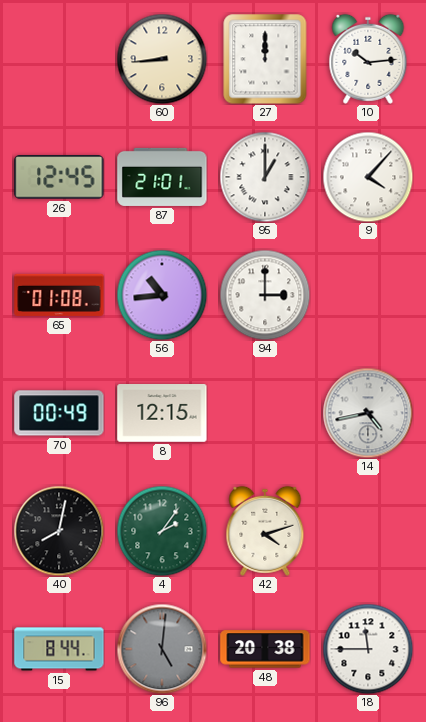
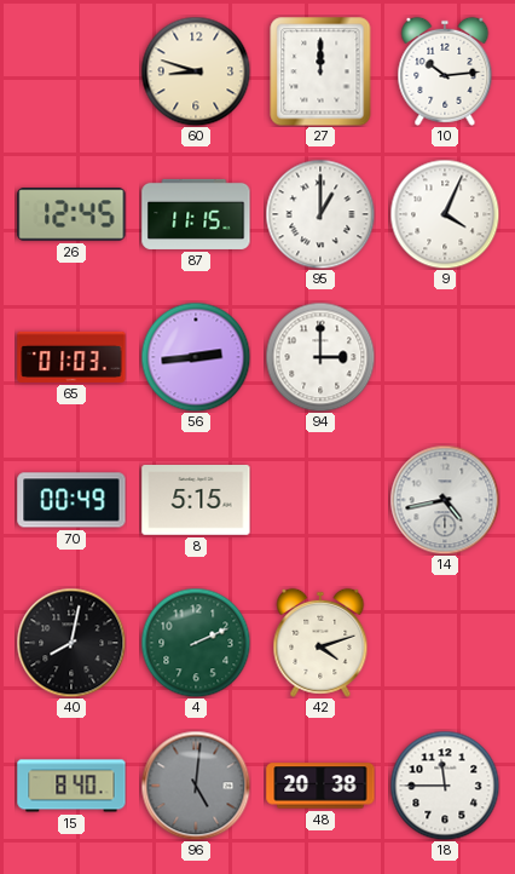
60: 8:44 -> 8:48 (196, 71)
87: 21:01 -> 11:15 (196, 214)
9: 4:07 -> 4:04 (445, 214)
65: 01:08 -> 01:03 (71, 357)
56: 10:44 -> 2:44 (196, 357)
8: 12:15 -> 5:15 (196, 501)
4: 2:06 -> 2:11 (196, 643)
15: 8:44 -> 8:40 (71, 786)
